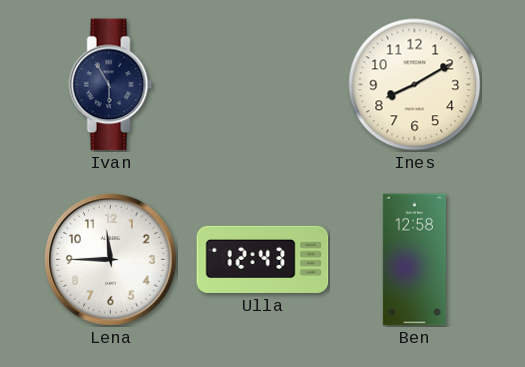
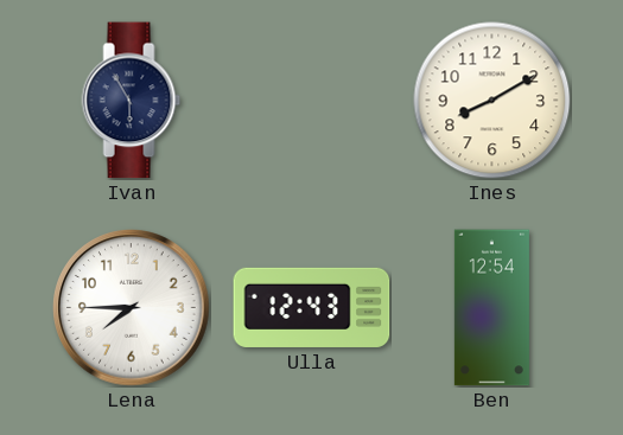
Lena: 11:45 -> 7:45 (132, 308)
Ben: 12:58 -> 12:54 (491, 308)
